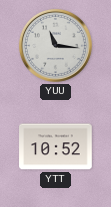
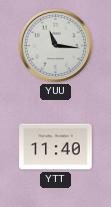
YTT: 10:52 -> 11:40 (56, 147)
